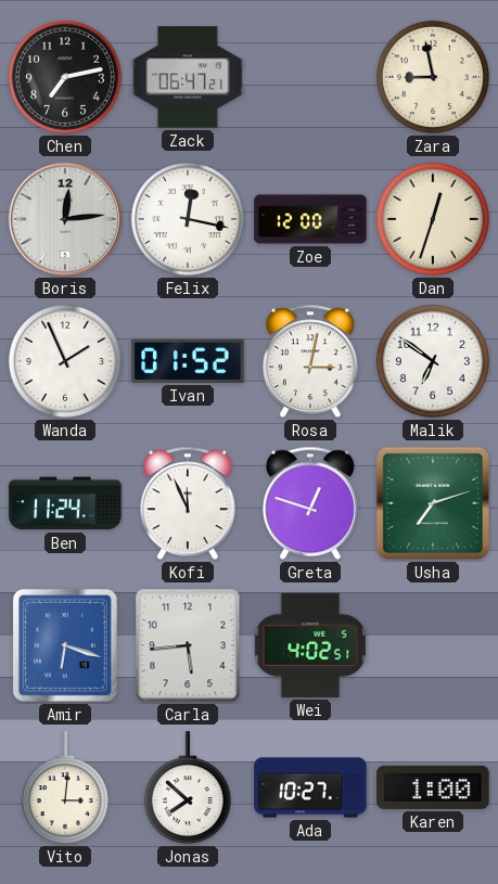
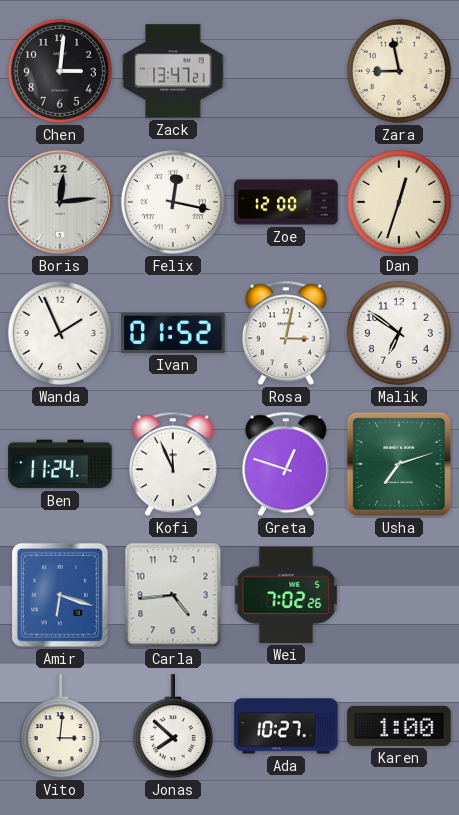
Chen: 7:13 -> 3:01 (60, 71)
Zack: 06:47 -> 13:47 (173, 71)
Carla: 5:44 -> 4:44 (173, 595)
Wei: 4:02 -> 7:02 (286, 595)
